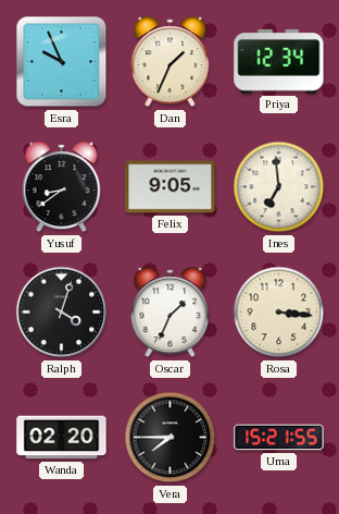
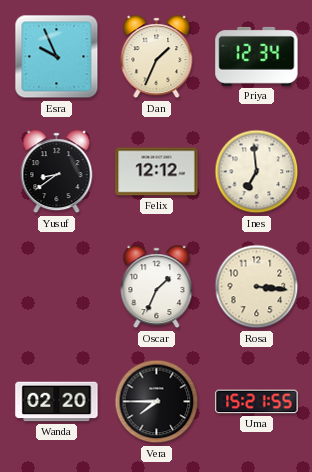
Felix: 9:05 -> 12:12 (157, 172)
Ralph: 4:03 -> none (62, 313)
